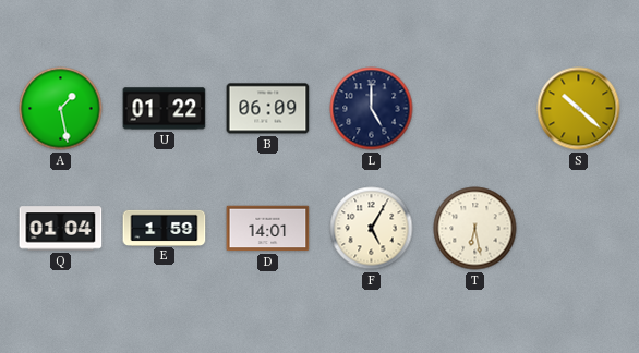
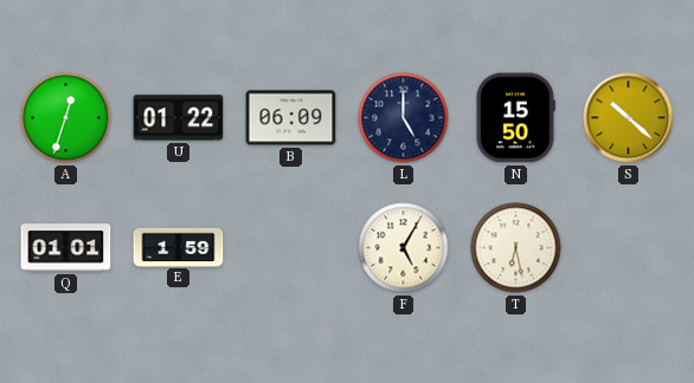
A: 1:28 -> 12:33 (66, 118)
N: none -> 15:50 (515, 118)
Q: 01:04 -> 01:01 (66, 248)
D: 14:01 -> none (268, 229)
